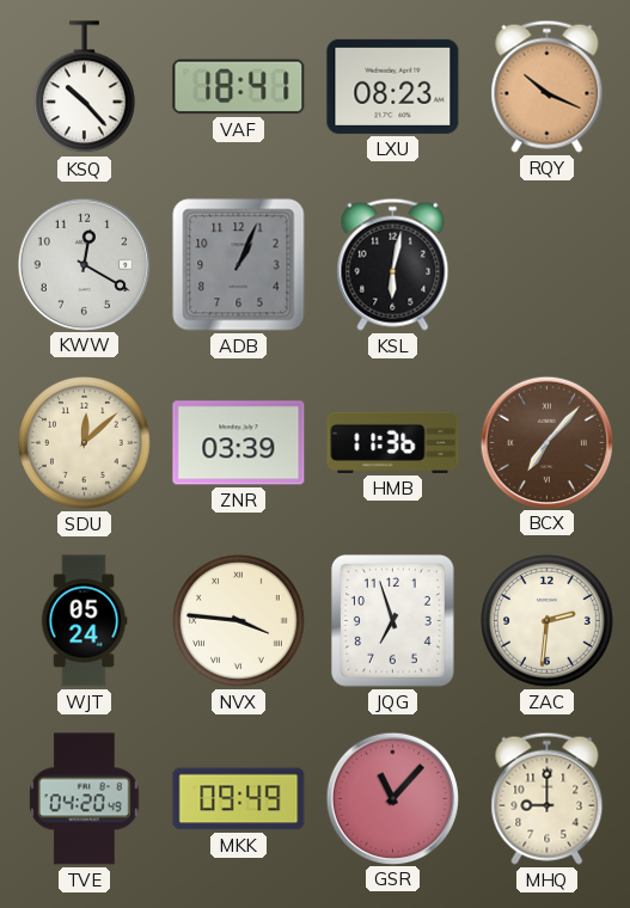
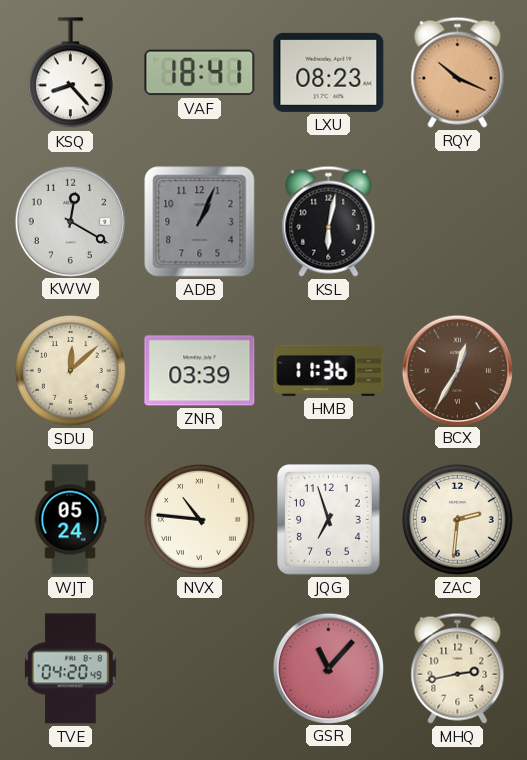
KSQ: 10:23 -> 8:23 (70, 73)
BCX: 7:07 -> 12:35 (457, 370)
NVX: 3:46 -> 10:46 (200, 520)
MKK: 09:49 -> none (239, 799)
MHQ: 9:00 -> 2:43 (458, 668)
